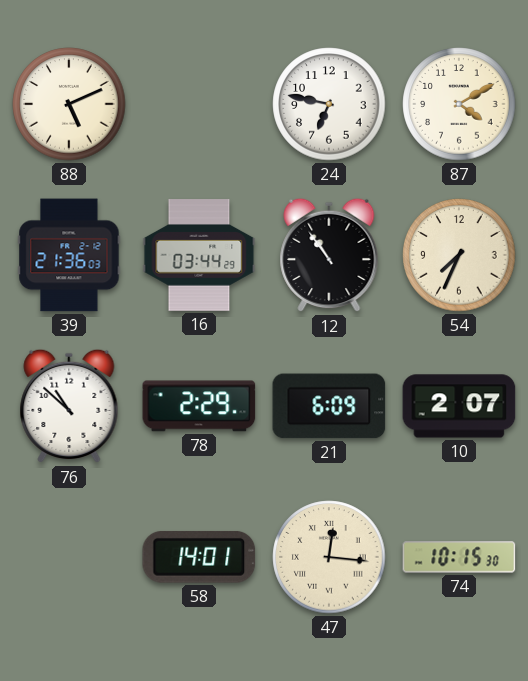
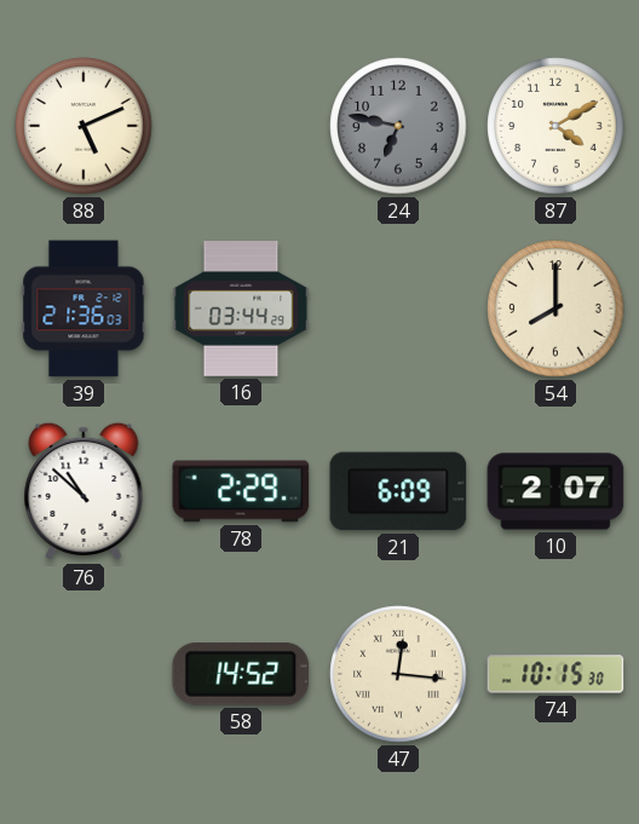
24 dial: white -> grey (398, 126)
12: 10:54 -> none (329, 255)
54: 7:34 -> 8:00 (555, 309)
58: 14:01 -> 14:52 (241, 674)
